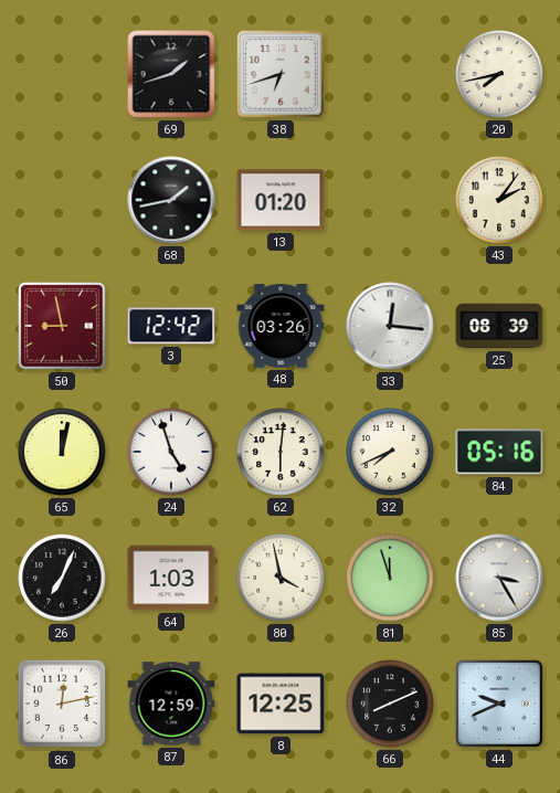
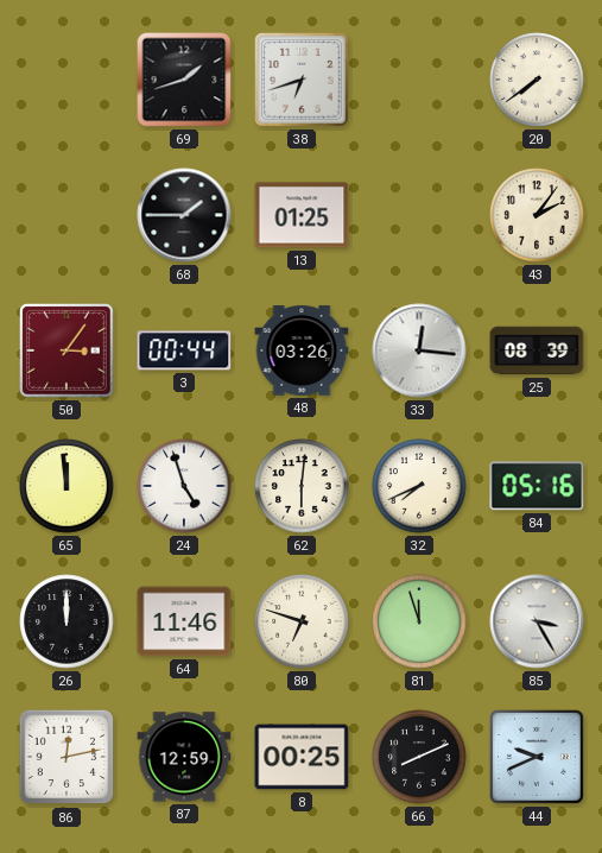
20: 7:43 -> 7:39 (537, 80)
68: 1:43 -> 1:45 (184, 215)
13: 01:20 -> 01:25 (302, 215)
50: 8:58 -> 3:06 (68, 352)
3: 12:42 -> 00:44 (184, 350)
65: 12:02 -> 11:59 (66, 486)
26: 7:04 -> 12:00 (66, 621)
64: 1:03 -> 11:46 (184, 621)
80: 3:58 -> 6:48 (302, 621)
8: 12:25 -> 00:25 (302, 757)
